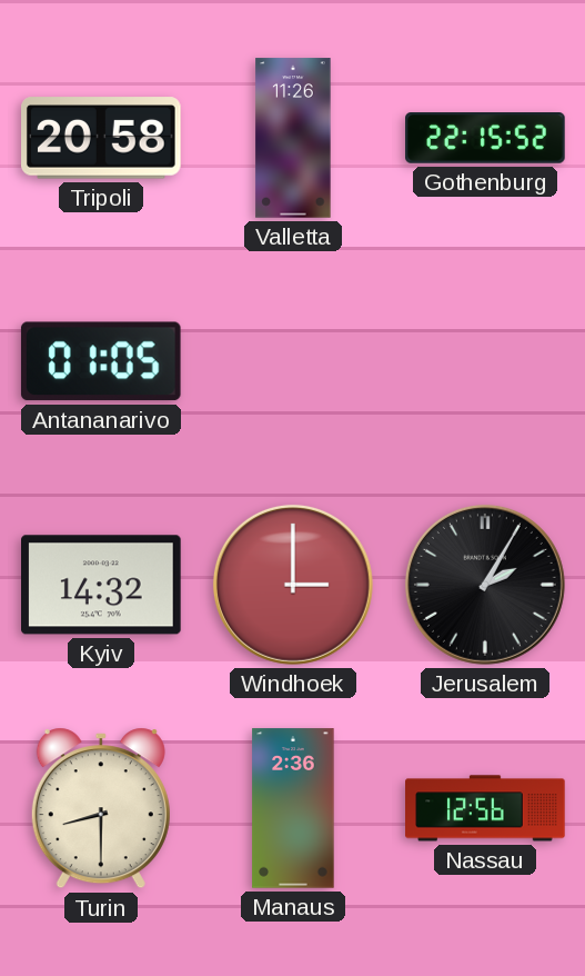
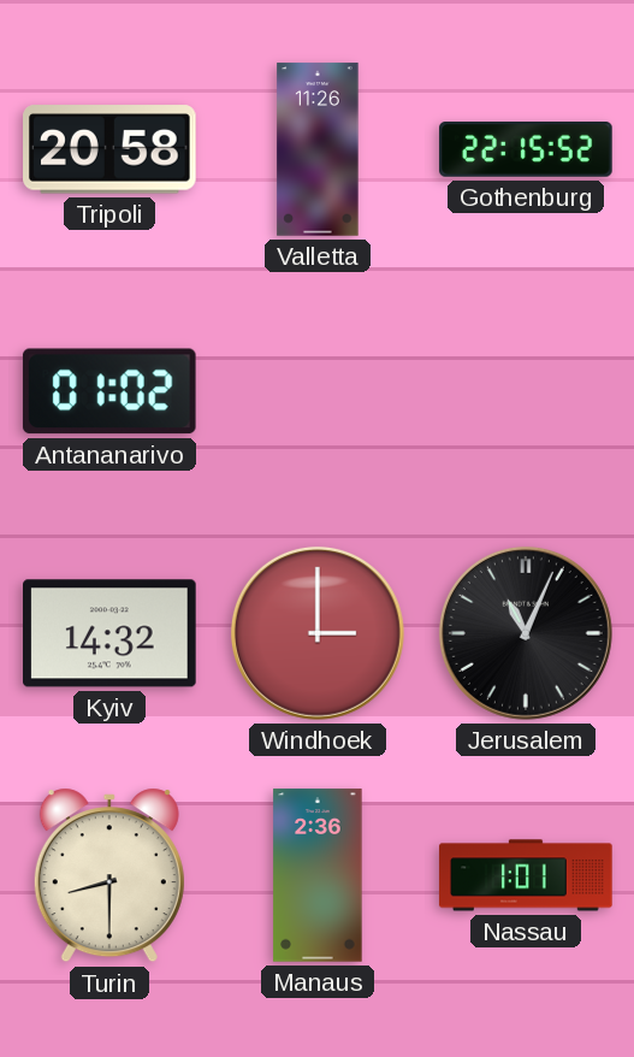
Antananarivo: 01:05 -> 01:02 (109, 391)
Jerusalem: 2:05 -> 11:04 (526, 633)
Nassau: 12:56 -> 1:01 (526, 875)
